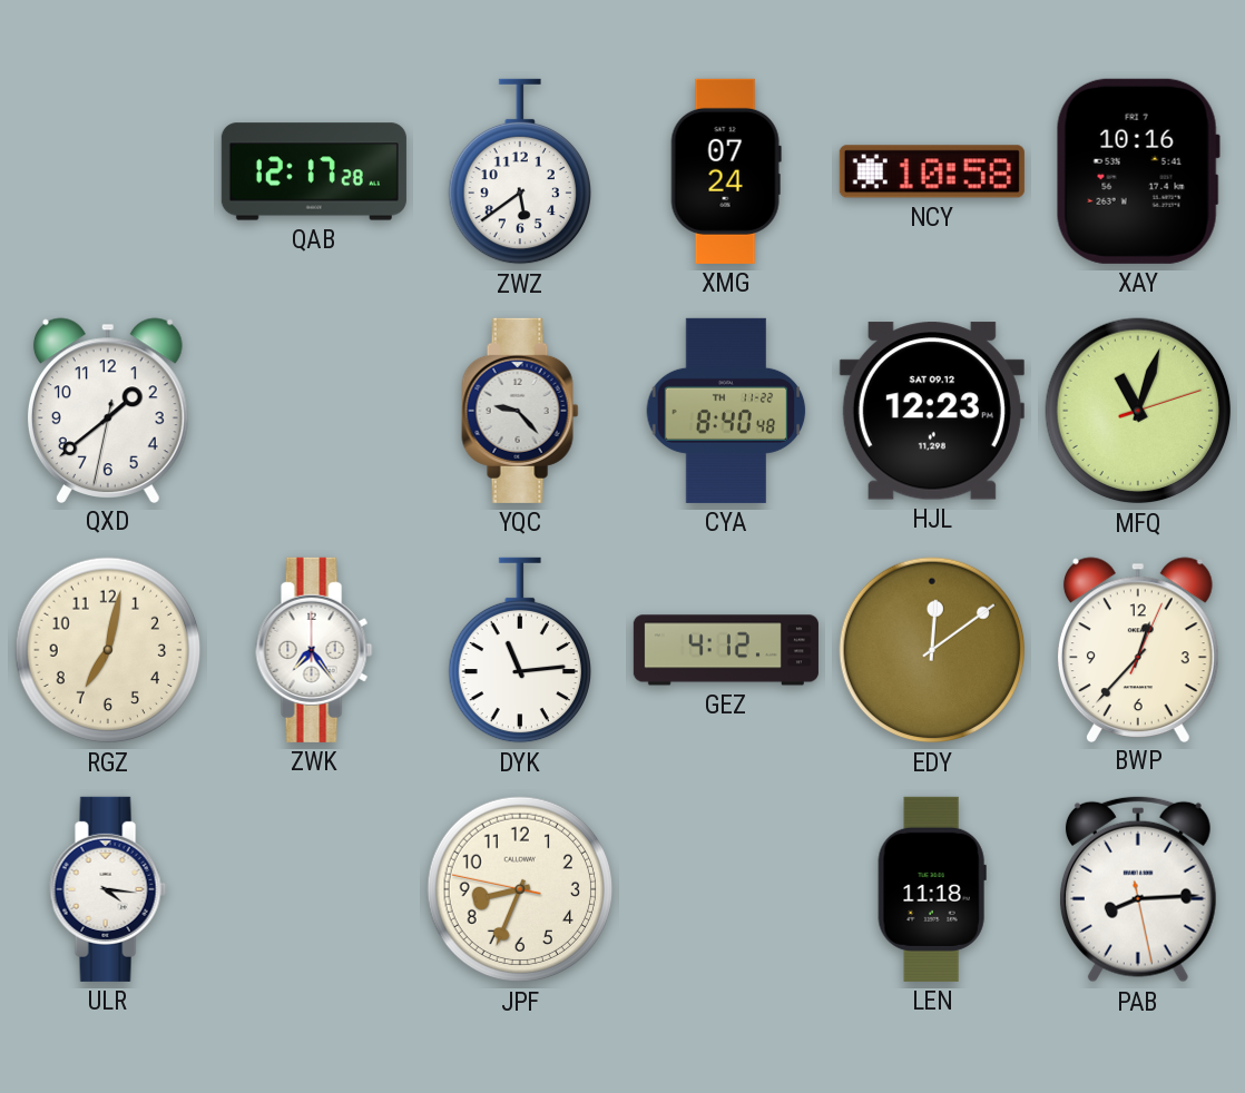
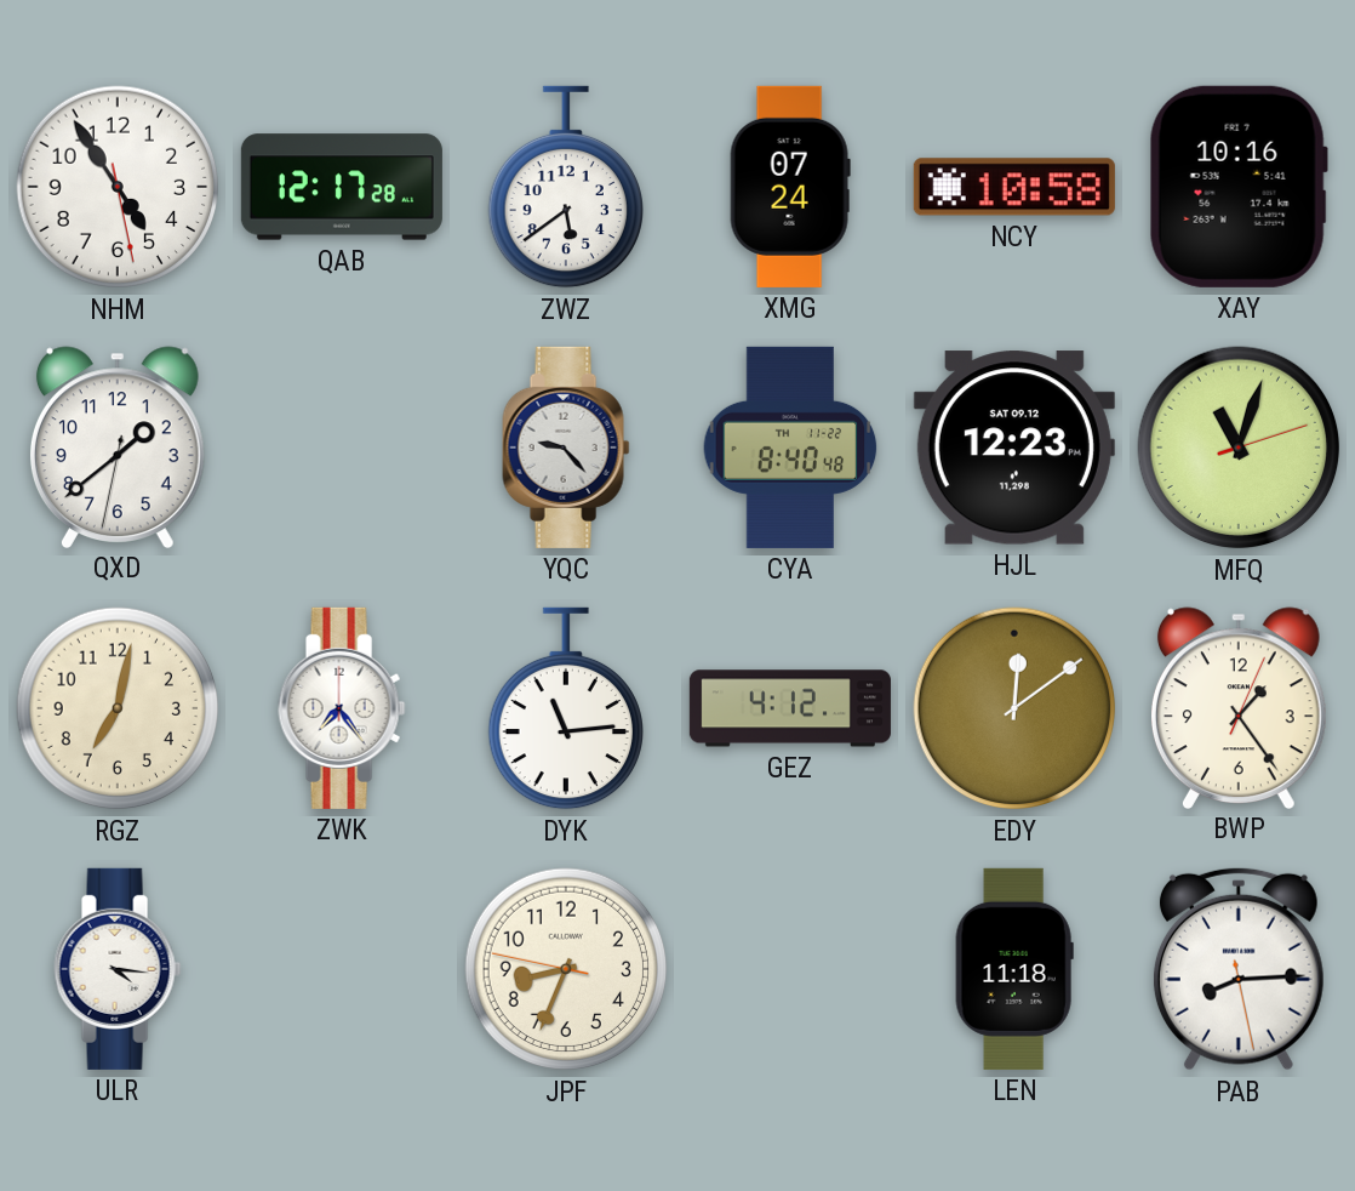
NHM: none -> 4:54 (118, 187)
BWP: 12:37 -> 1:24 (1239, 707)
